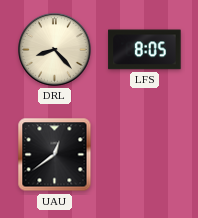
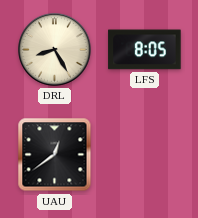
DRL: 8:23 -> 8:25 (55, 50)
